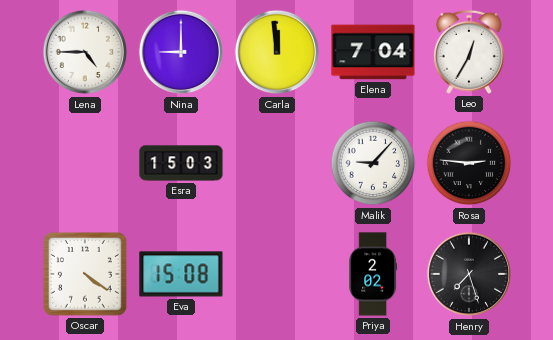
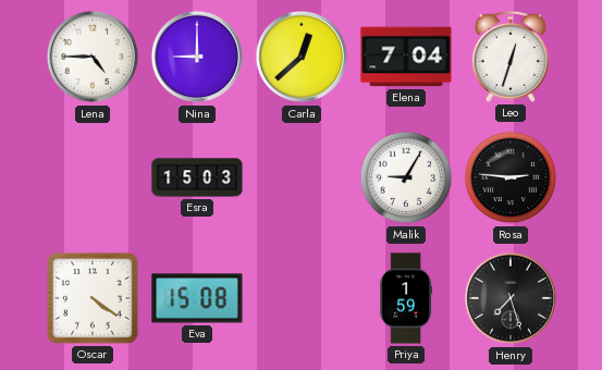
Carla: 11:59 -> 12:38 (302, 57)
Leo: 12:35 -> 12:33 (511, 57)
Malik: 9:07 -> 9:05 (406, 177)
Priya: 2:02 -> 1:59 (406, 298)
